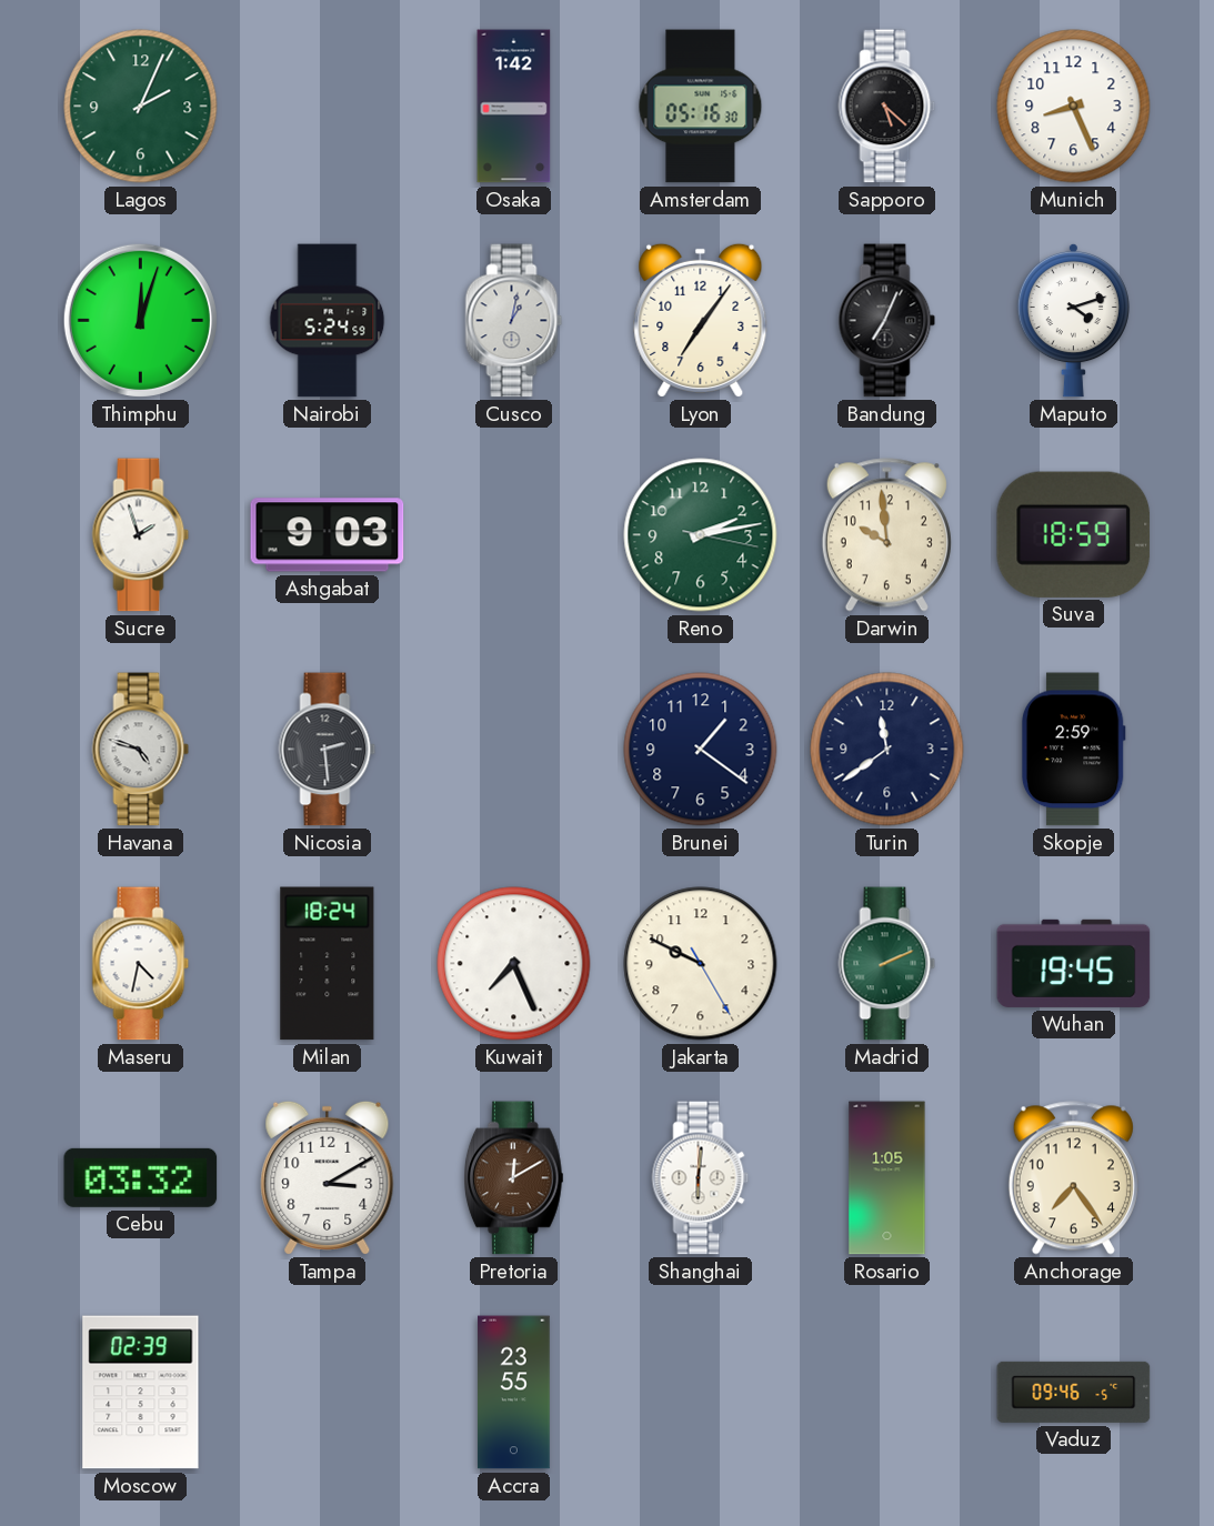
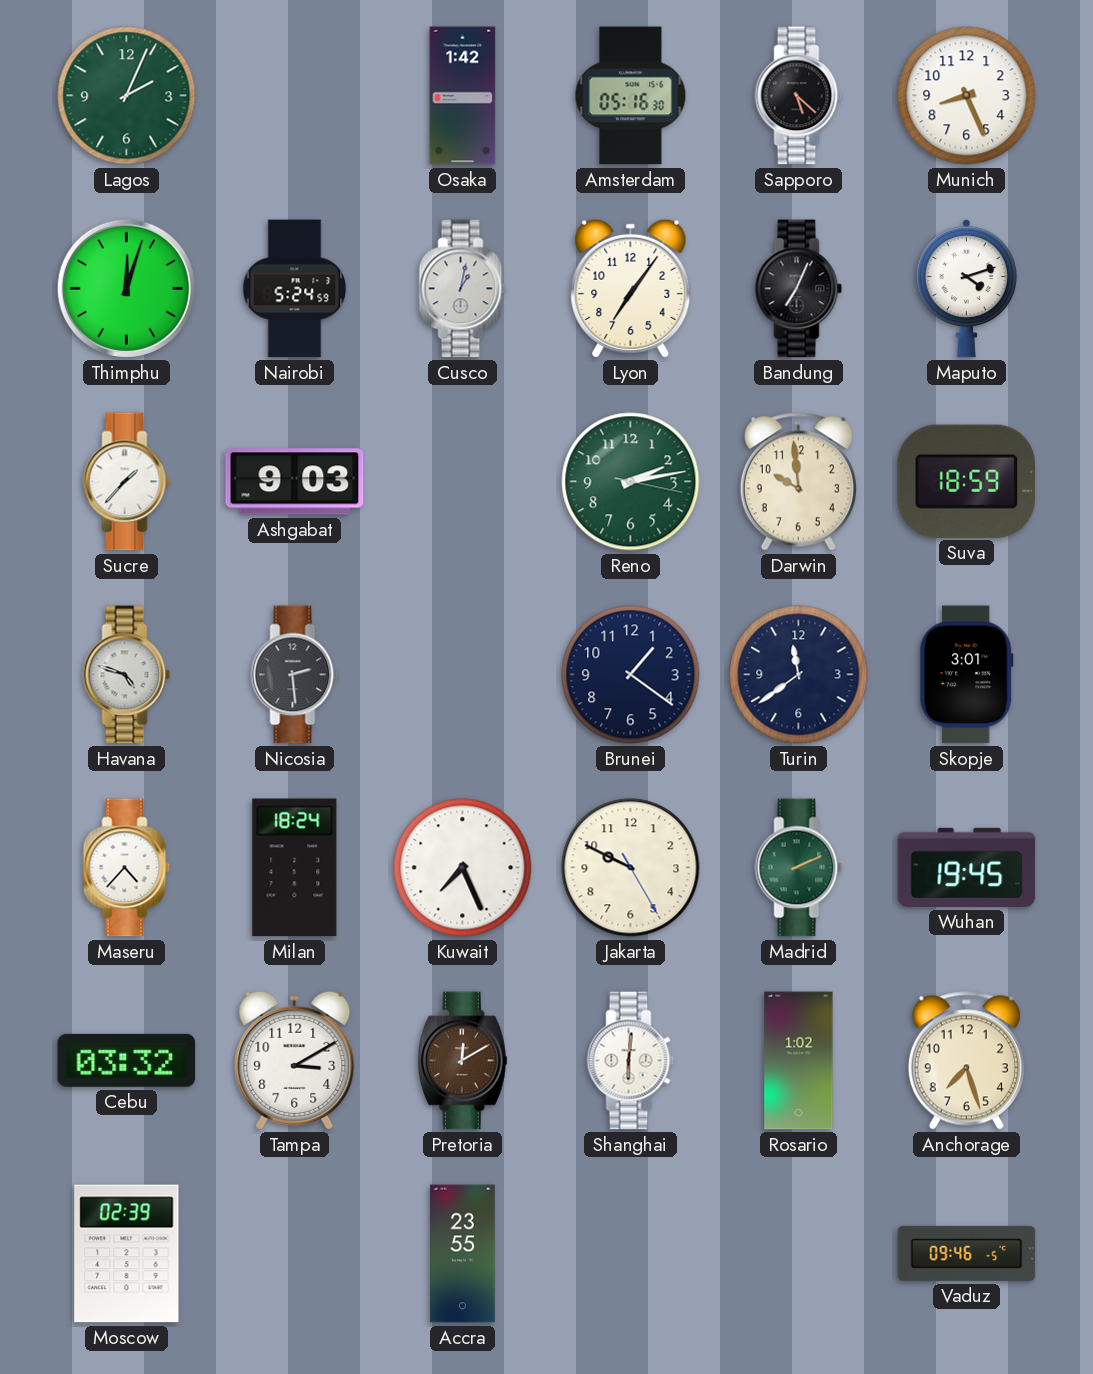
Sucre: 1:57 -> 1:37 (127, 482)
Skopje: 2:59 -> 3:01 (966, 675)
Maseru: 4:32 -> 4:37 (127, 868)
Rosario: 1:05 -> 1:02 (799, 1061)
Anchorage: 7:24 -> 7:27 (966, 1061)
